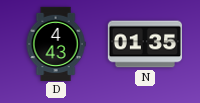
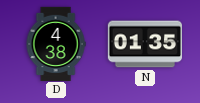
D: 4:43 -> 4:38 (56, 43)
